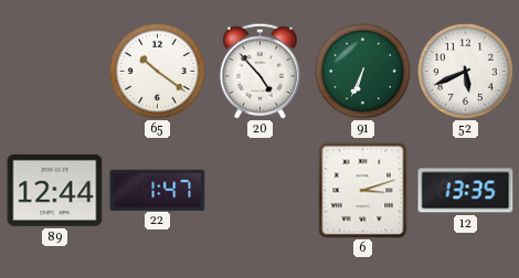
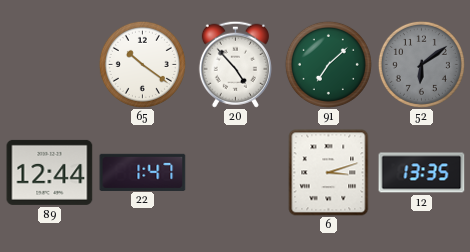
91: 6:34 -> 7:08 (328, 64)
52: 5:41 -> 6:09 (421, 64)
52 dial: white -> grey (421, 64)
